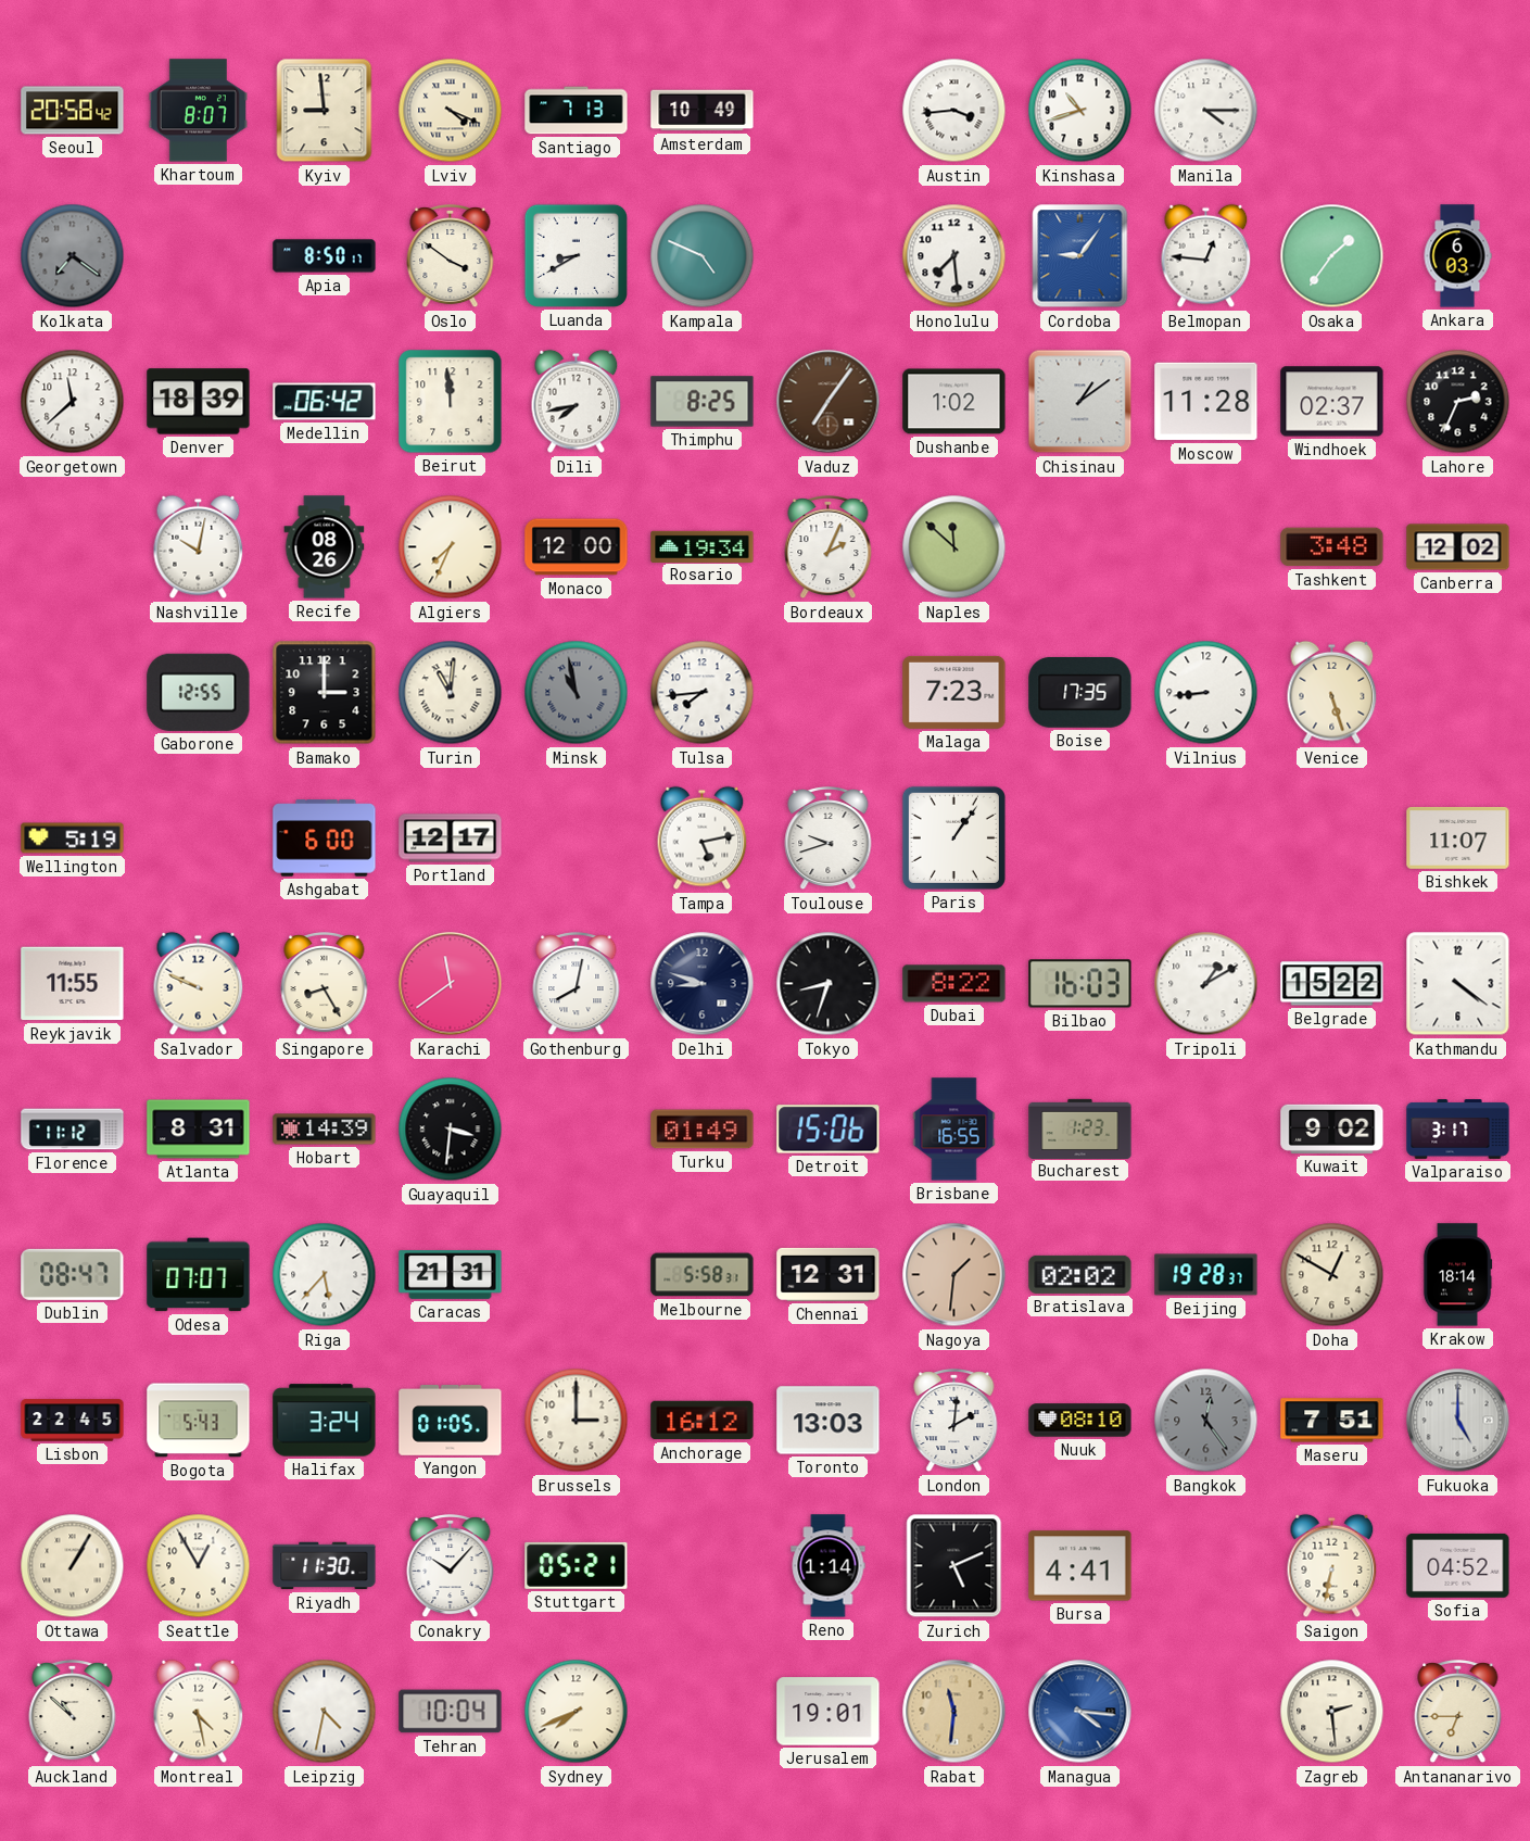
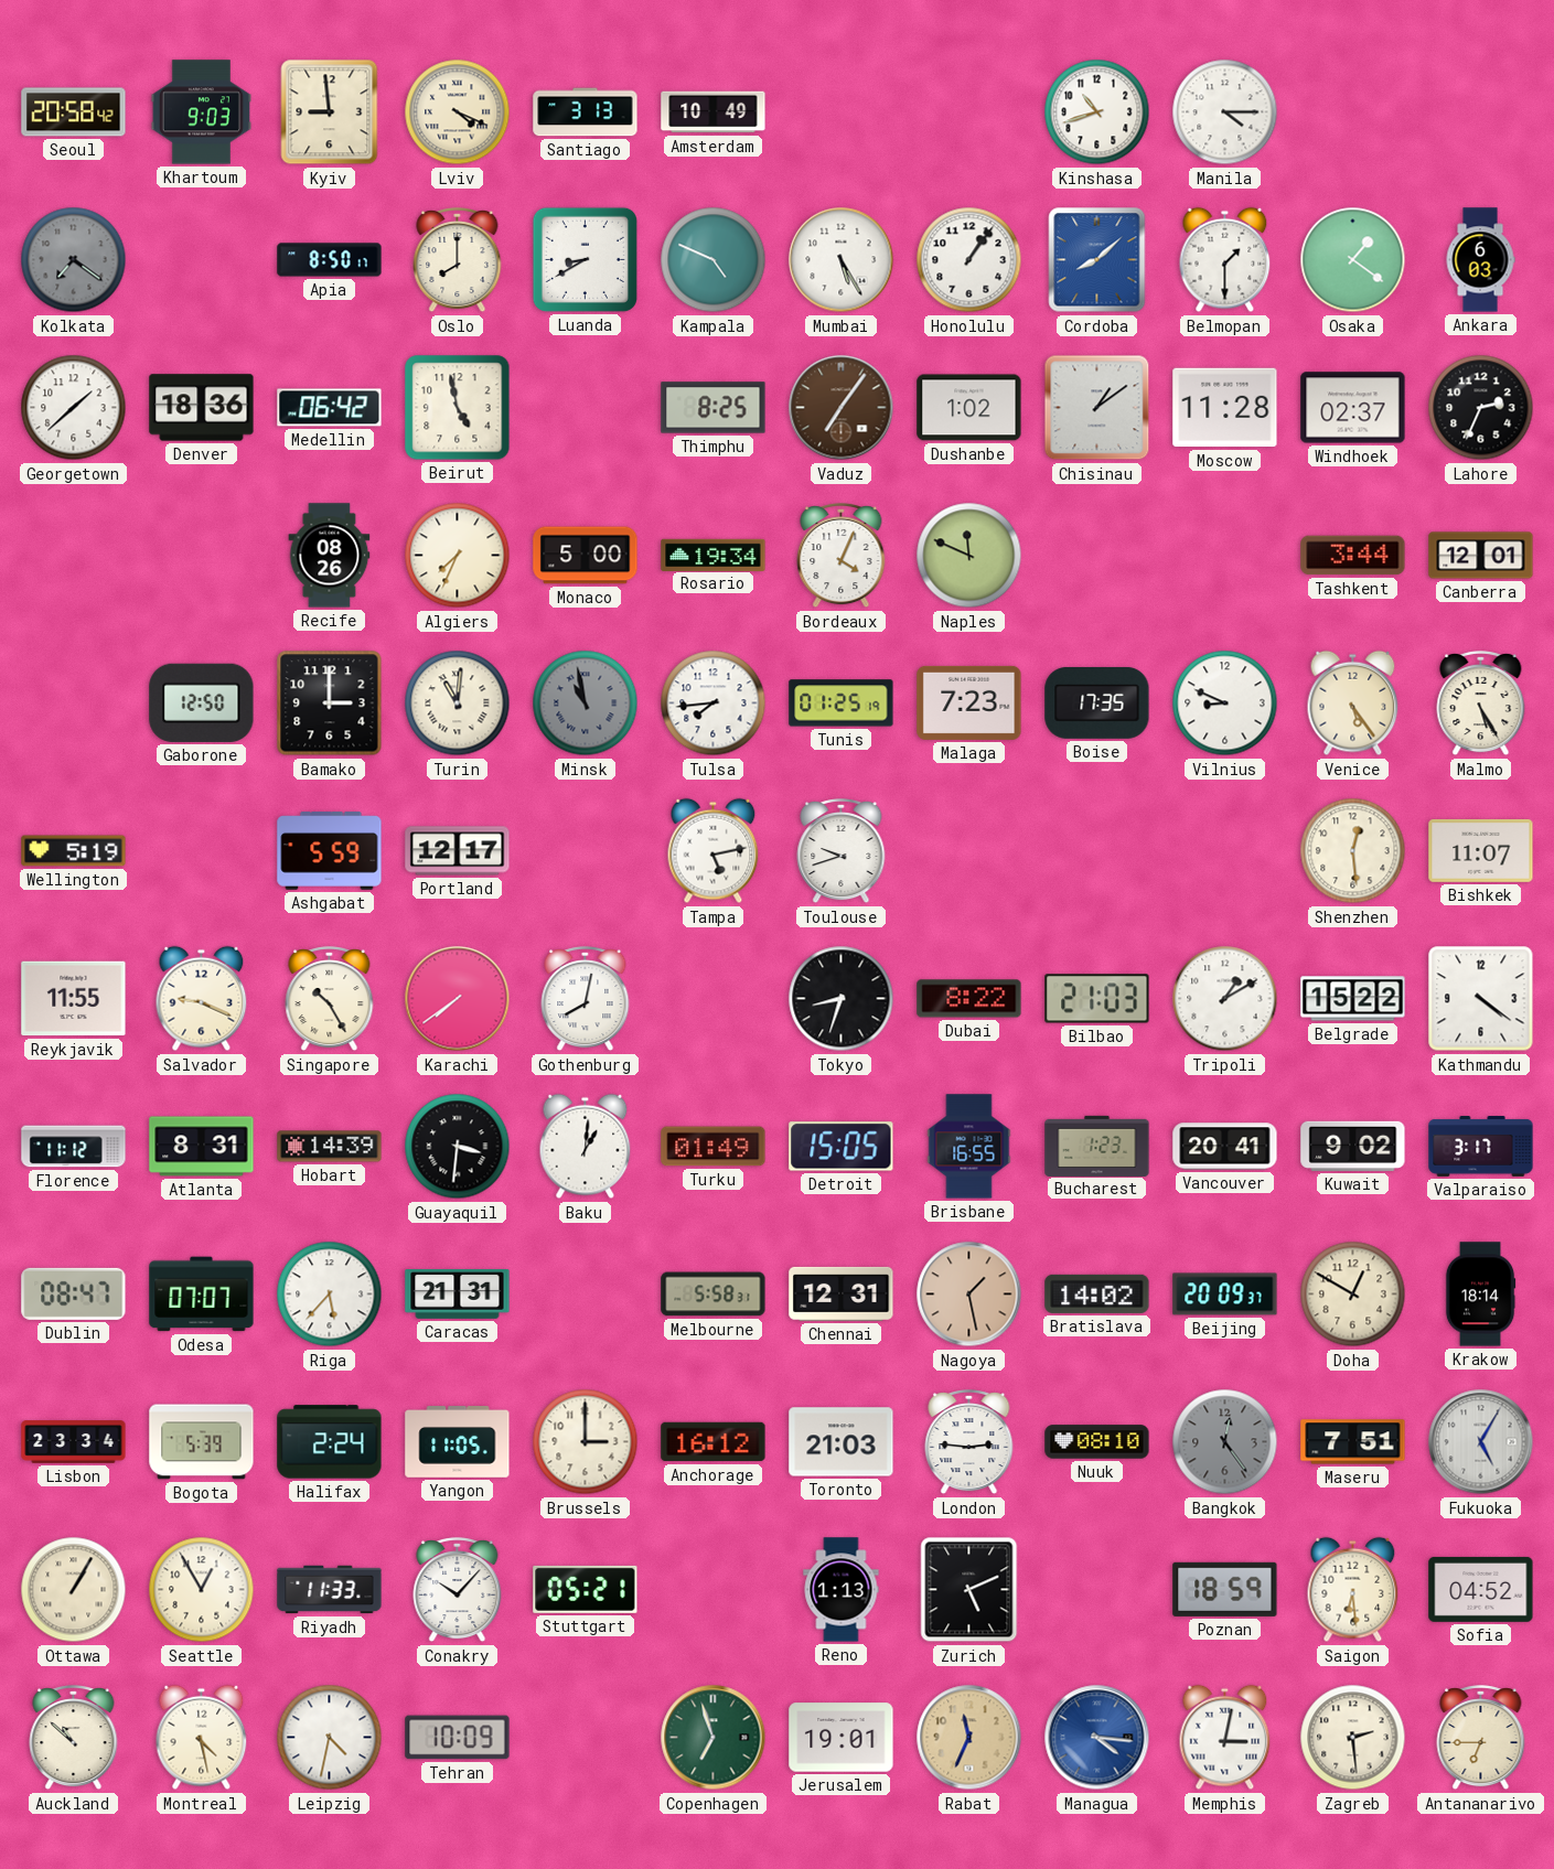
Khartoum: 8:07 -> 9:03 (201, 112)
Santiago: 7:13 -> 3:13 (586, 112)
Austin: 3:44 -> none (954, 111)
Oslo: 3:51 -> 8:00 (458, 261)
Mumbai: none -> 5:25 (842, 260)
Honolulu: 7:29 -> 1:06 (969, 260)
Cordoba: 9:06 -> 8:08 (1097, 260)
Belmopan: 12:46 -> 1:30 (1225, 260)
Osaka: 1:36 -> 1:21 (1353, 260)
Georgetown: 11:38 -> 1:38 (74, 408)
Denver: 18:39 -> 18:36 (202, 408)
Beirut: 11:59 -> 4:58 (458, 408)
Dili: 7:43 -> none (577, 402)
Nashville: 10:02 -> none (199, 547)
Monaco: 12:00 -> 5:00 (586, 556)
Bordeaux: 2:04 -> 4:04 (842, 557)
Naples: 11:52 -> 11:49 (969, 556)
Tashkent: 3:48 -> 3:44 (1353, 556)
Canberra: 12:02 -> 12:01 (1481, 556)
Gaborone: 12:55 -> 12:50 (202, 702)
Tunis: none -> 01:25 (842, 703)
Vilnius: 8:44 -> 8:49 (1225, 703)
Venice: 5:27 -> 5:24 (1353, 703)
Malmo: none -> 5:25 (1481, 705)
Ashgabat: 6:00 -> 5:59 (330, 851)
Paris: 1:06 -> none (953, 837)
Shenzhen: none -> 12:29 (1353, 851)
Salvador: 9:49 -> 9:19 (202, 999)
Singapore: 8:25 -> 10:25 (330, 1000)
Karachi: 11:39 -> 7:39 (458, 999)
Delhi: 8:48 -> none (703, 984)
Bilbao: 16:03 -> 21:03 (1097, 999)
Baku: none -> 1:01 (586, 1147)
Detroit: 15:06 -> 15:05 (842, 1147)
Vancouver: none -> 20:41 (1225, 1147)
Nagoya: 1:31 -> 1:28 (969, 1295)
Bratislava: 02:02 -> 14:02 (1097, 1293)
Beijing: 19:28 -> 20:09 (1225, 1295)
Lisbon: 22:45 -> 23:34 (74, 1442)
Bogota: 5:43 -> 5:39 (202, 1442)
Halifax: 3:24 -> 2:24 (330, 1442)
Yangon: 01:05 -> 11:05 (458, 1442)
Toronto: 13:03 -> 21:03 (842, 1442)
London: 2:01 -> 2:46 (969, 1443)
Fukuoka: 5:00 -> 5:05 (1481, 1442)
Riyadh: 11:30 -> 11:33 (330, 1590)
Reno: 1:14 -> 1:13 (842, 1590)
Bursa: 4:41 -> none (1080, 1566)
Poznan: none -> 18:59 (1225, 1589)
Saigon: 6:32 -> 6:29 (1353, 1590)
Tehran: 10:04 -> 10:09 (458, 1738)
Sydney: 7:41 -> none (577, 1712)
Copenhagen: none -> 6:57 (714, 1738)
Rabat: 11:31 -> 11:34 (969, 1738)
Memphis: none -> 3:02 (1225, 1738)
